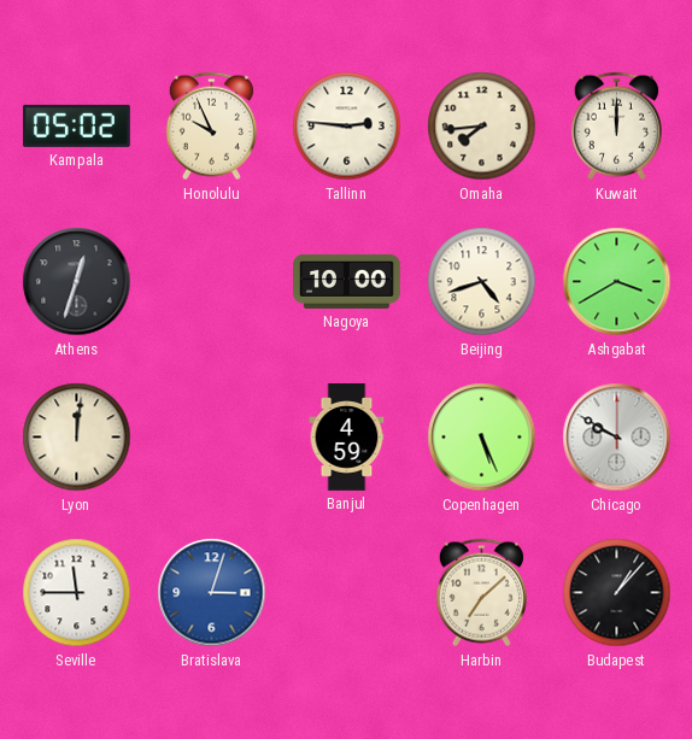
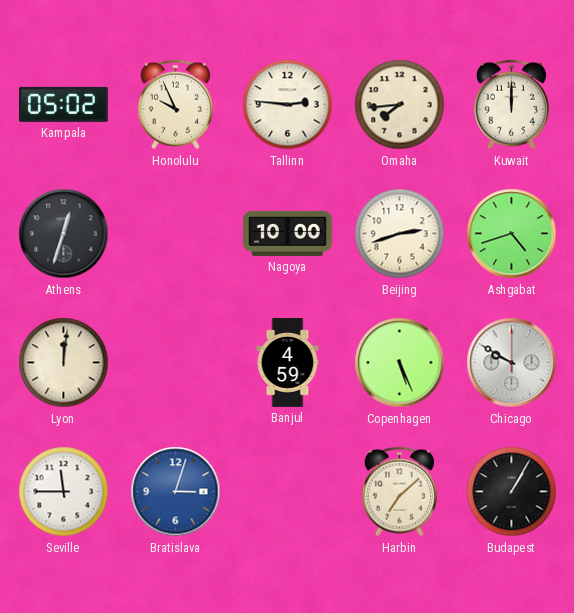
Beijing: 4:42 -> 2:42 (400, 234)
Ashgabat: 3:40 -> 4:42 (512, 234)
Budapest: 1:07 -> 1:05 (512, 492)
